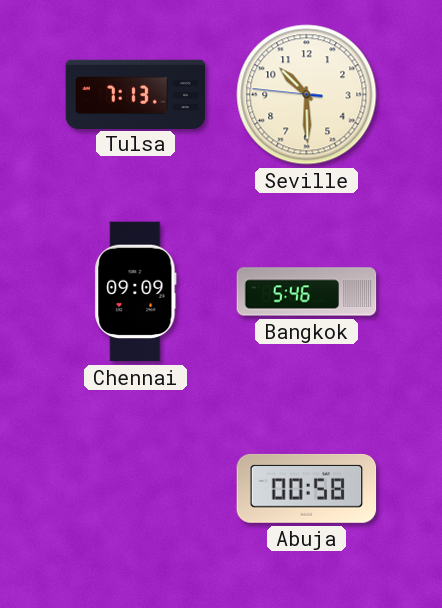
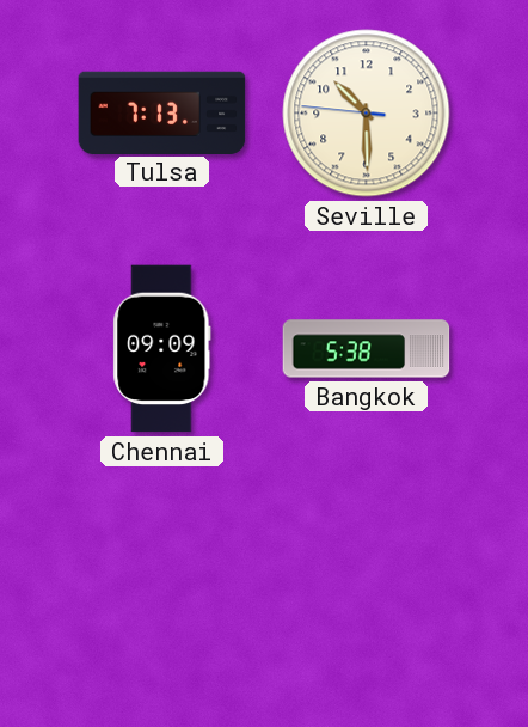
Bangkok: 5:46 -> 5:38 (367, 349)
Abuja: 00:58 -> none (307, 488)
